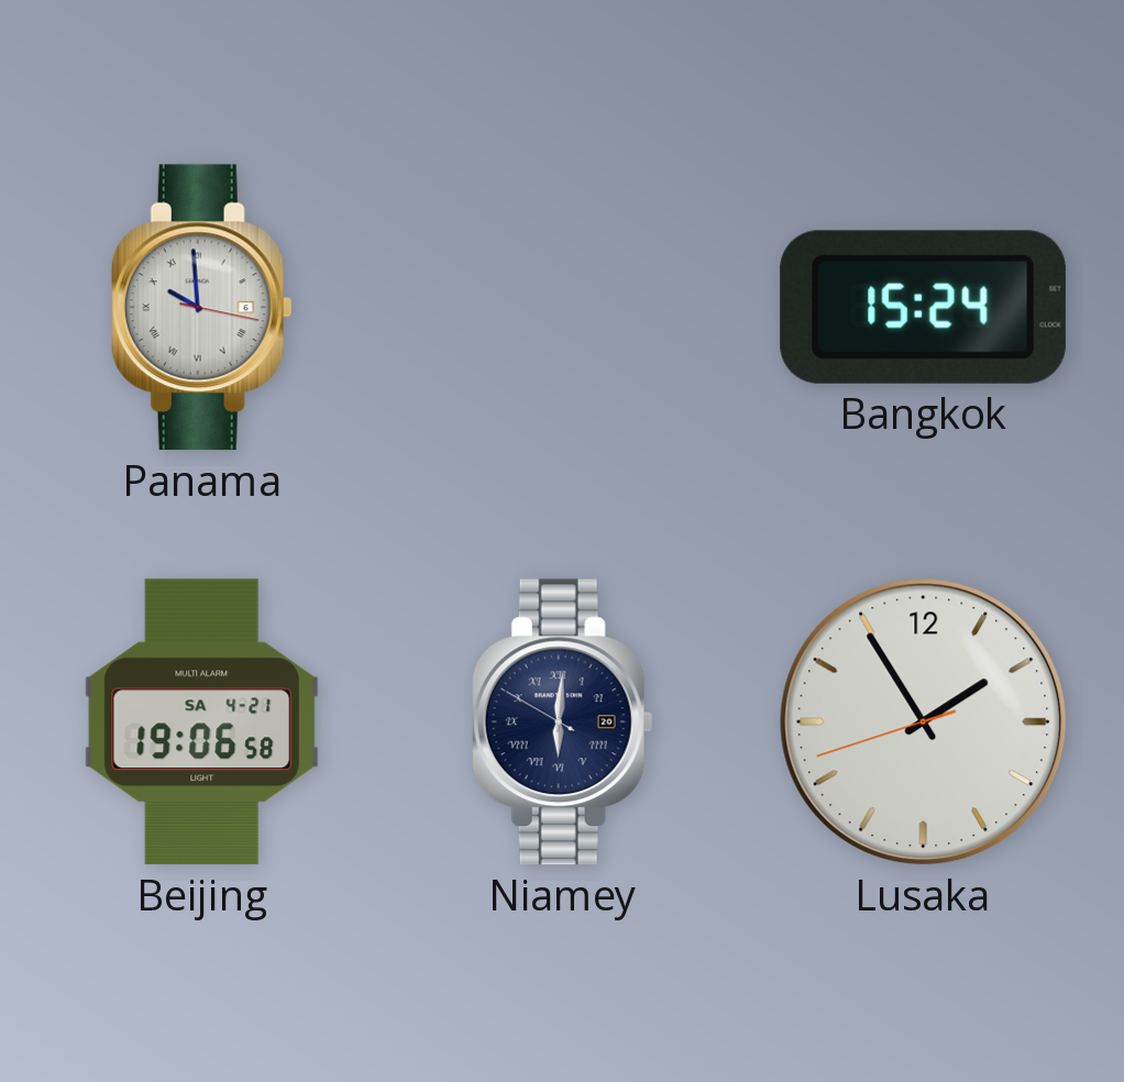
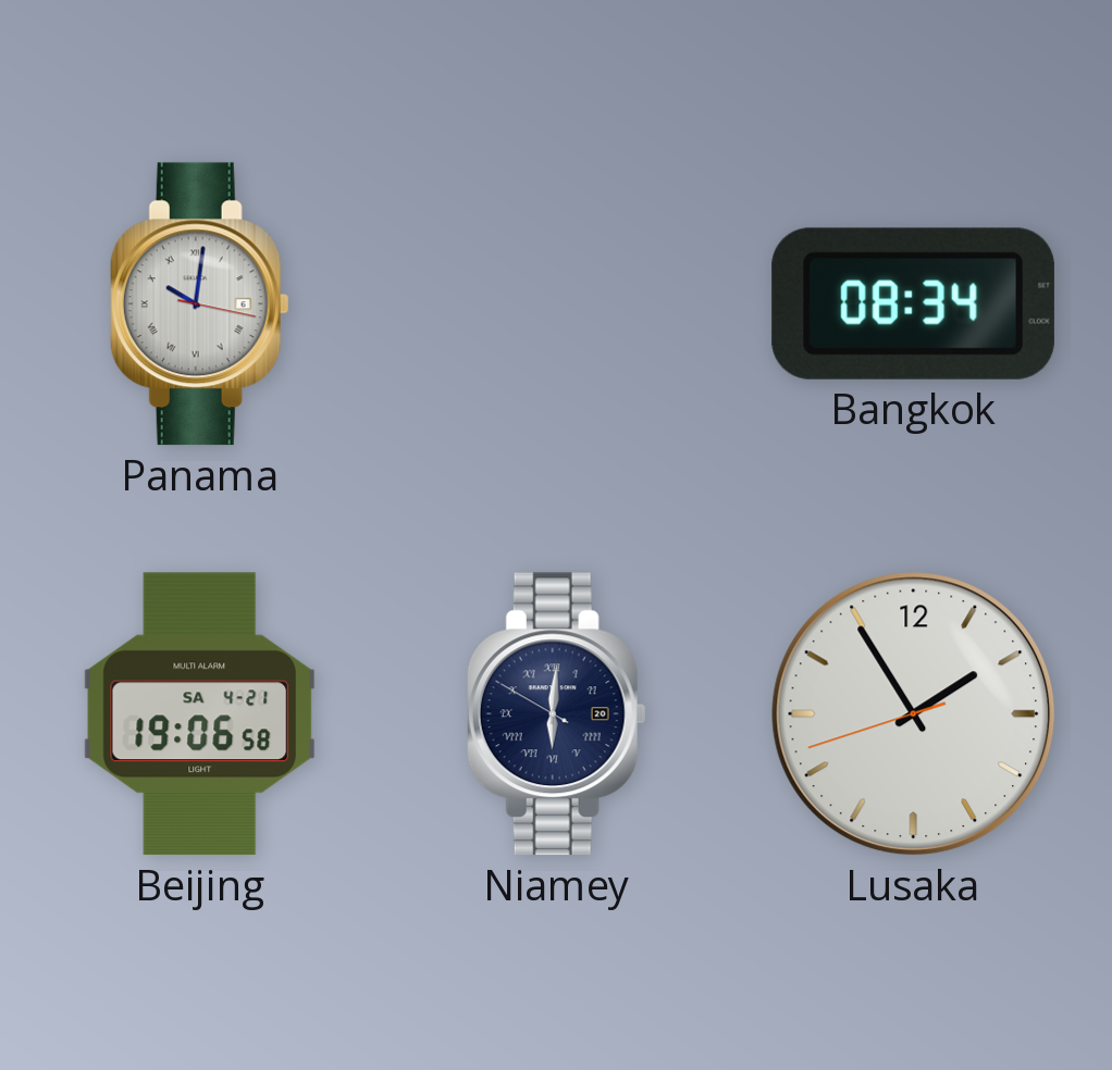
Panama: 9:59 -> 10:01 (199, 304)
Bangkok: 15:24 -> 08:34 (913, 303)
